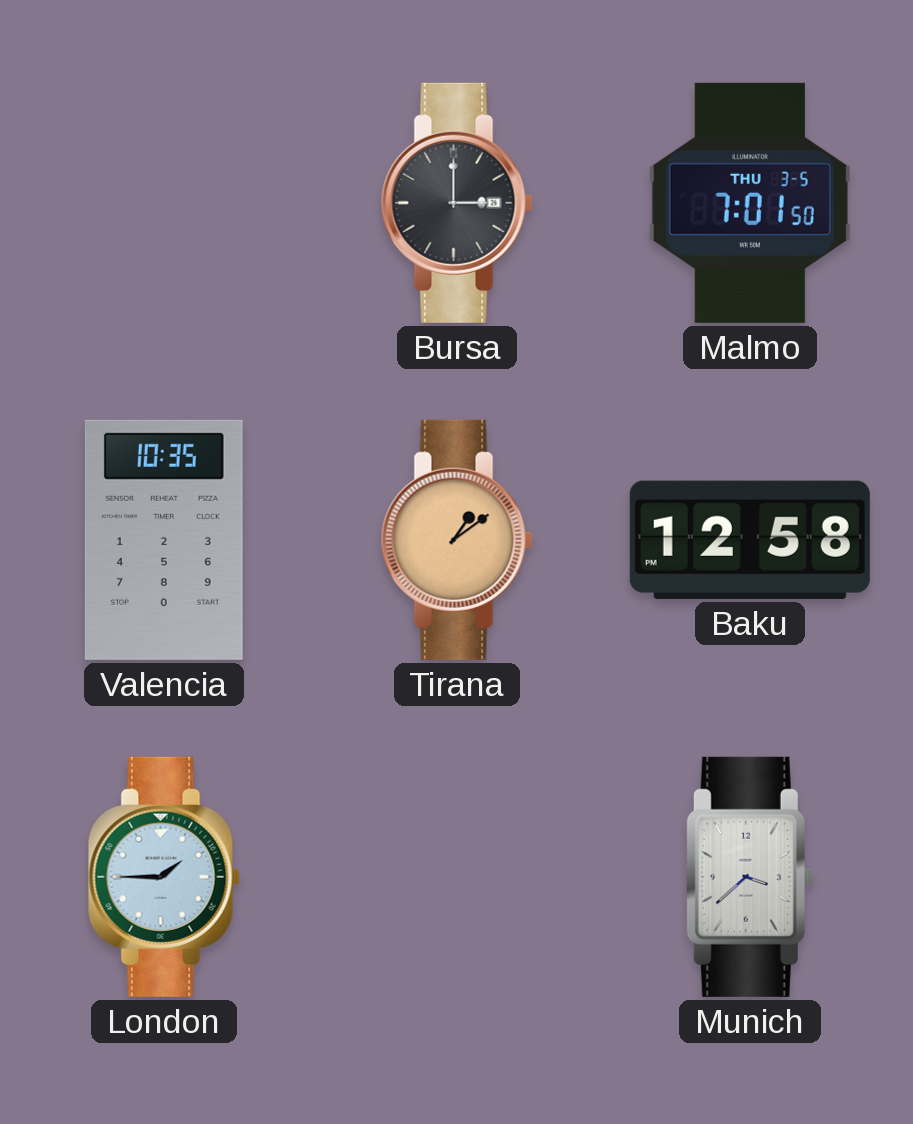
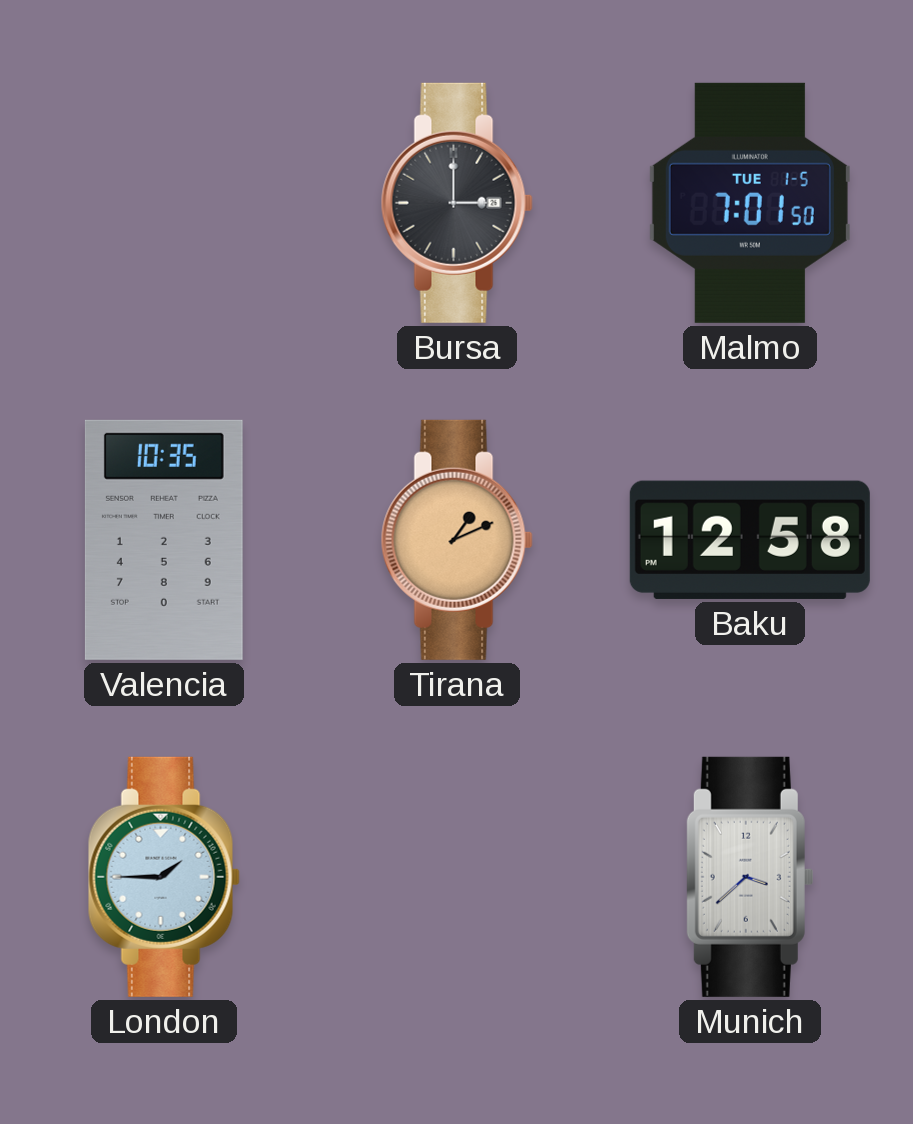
Malmo date: THU 3-5 -> TUE 1-5 (750, 203)
Tirana: 1:09 -> 1:11 (457, 540)
